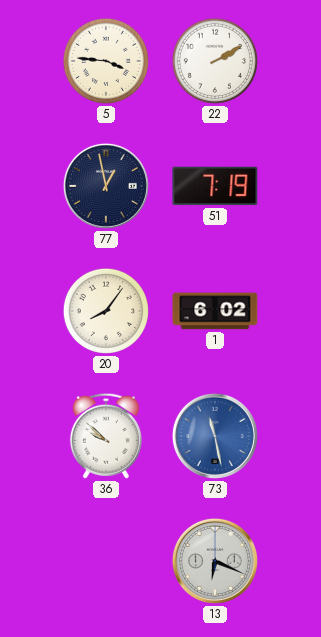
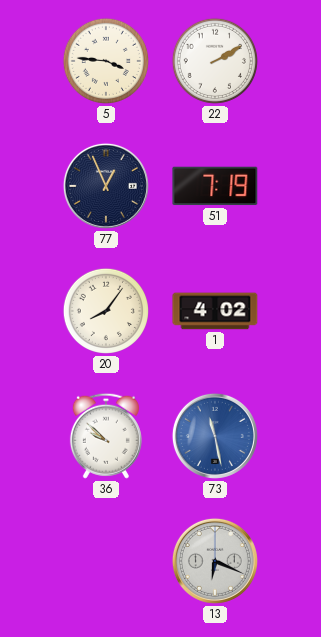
77: 12:58 -> 12:56 (106, 186)
1: 6:02 -> 4:02 (215, 311)
